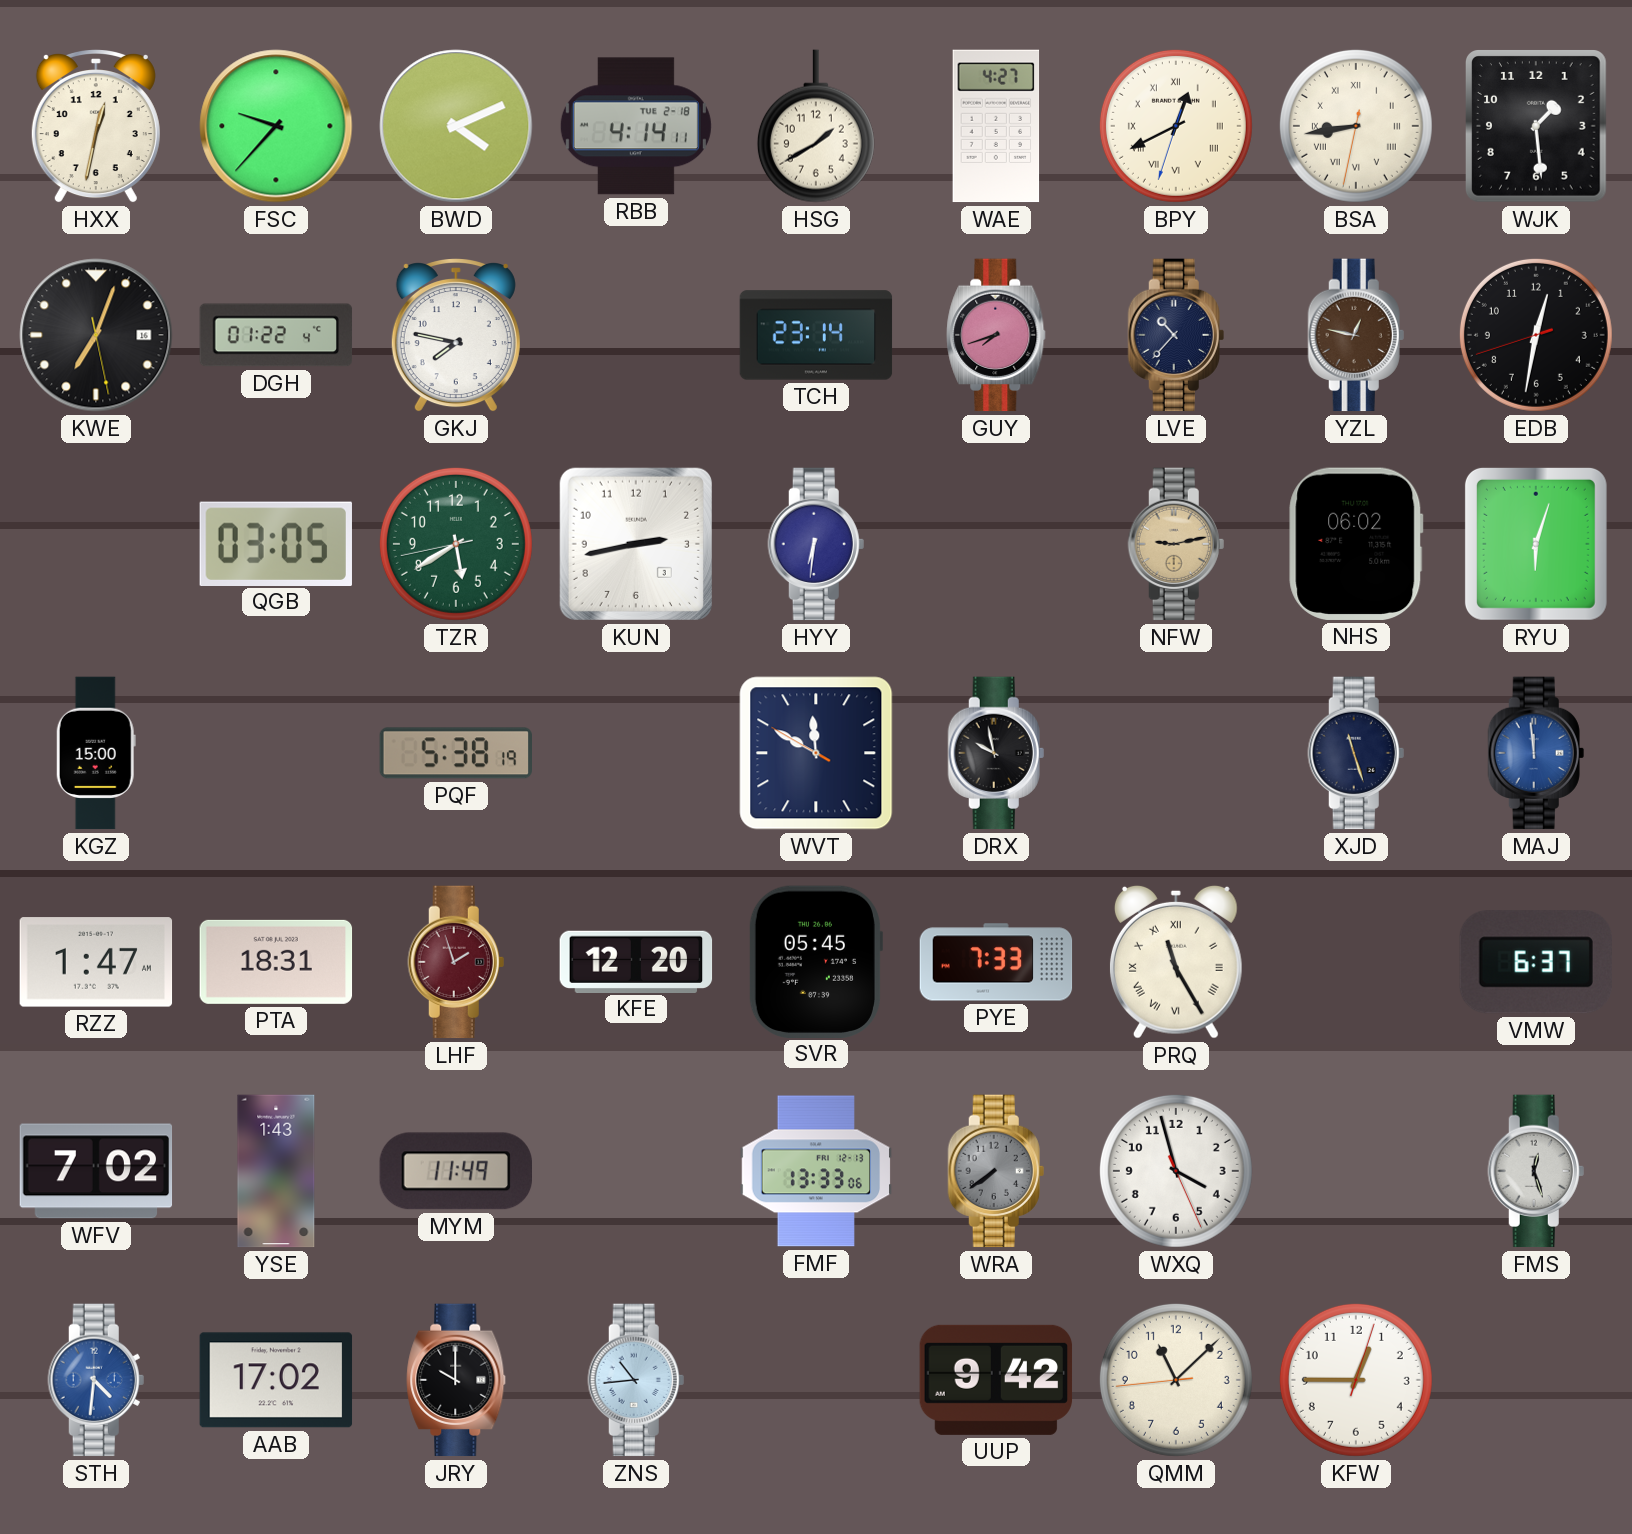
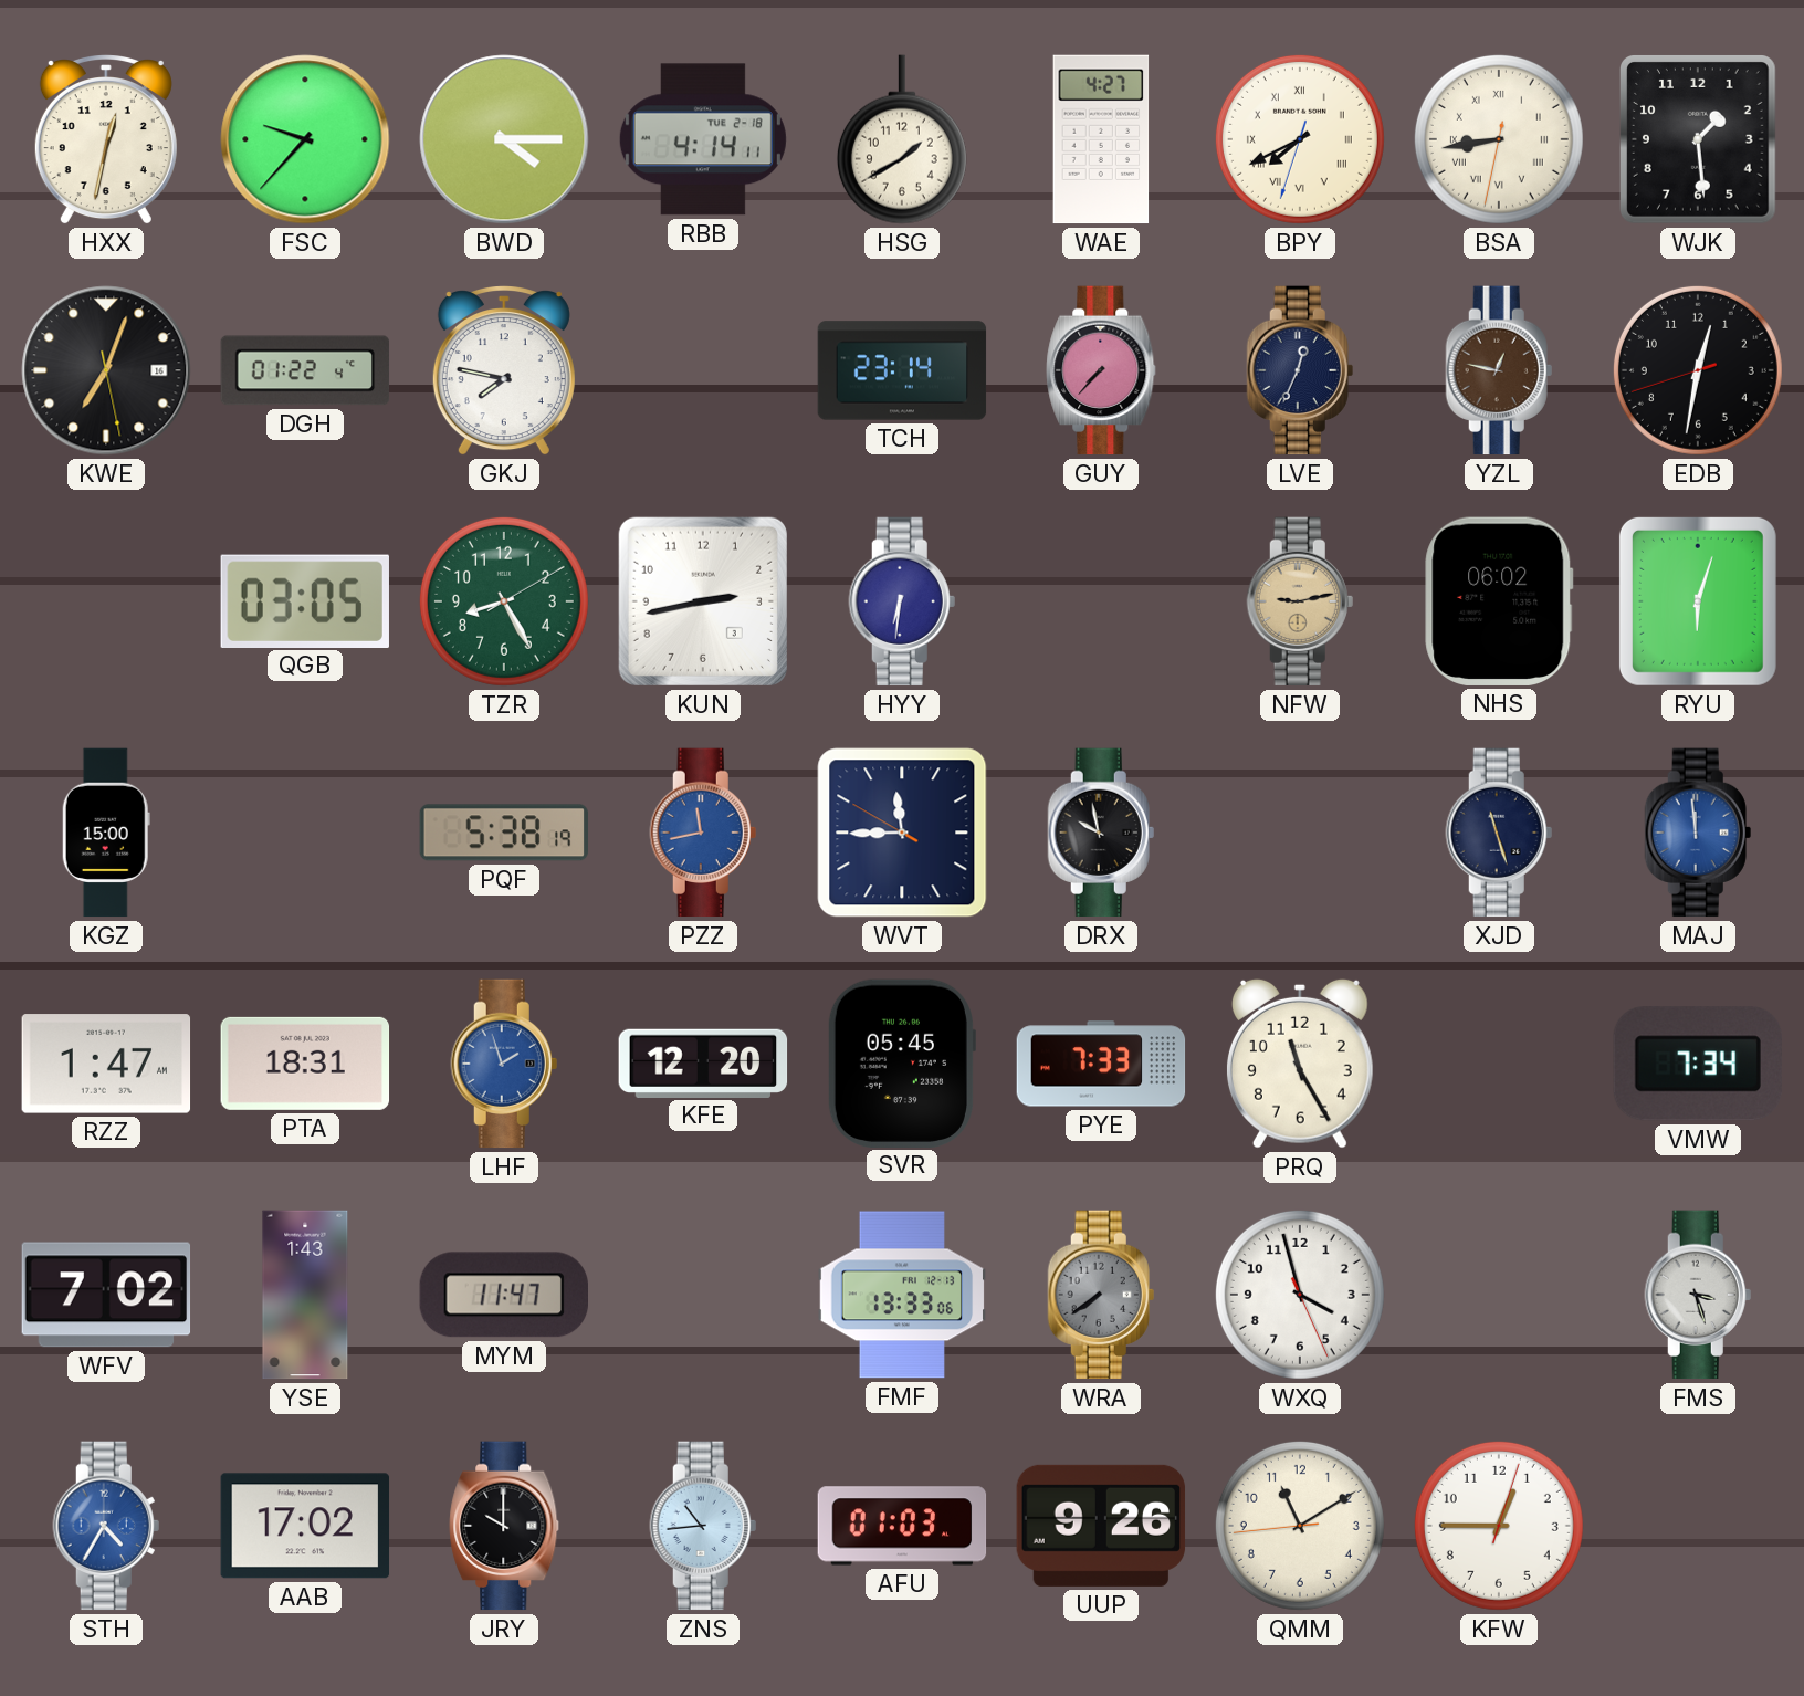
BWD: 4:11 -> 4:15 (504, 139)
BPY: 12:40 -> 7:40 (1300, 139)
GUY: 7:42 -> 7:37 (1101, 370)
LVE: 10:37 -> 12:34 (1300, 370)
TZR: 5:39 -> 8:25 (504, 601)
PZZ: none -> 11:43 (703, 833)
WVT: 11:49 -> 11:44 (902, 833)
LHF dial: burgundy -> blue (504, 1064)
PRQ numerals: Roman -> Arabic (1300, 1064)
VMW: 6:37 -> 7:34 (1698, 1064)
MYM: 11:49 -> 11:47 (503, 1295)
FMS: 12:27 -> 3:27 (1698, 1295)
STH: 4:31 -> 4:35 (106, 1526)
AFU: none -> 01:03 (902, 1526)
UUP: 9:42 -> 9:26 (1101, 1526)
QMM: 11:07 -> 11:09 (1300, 1526)
